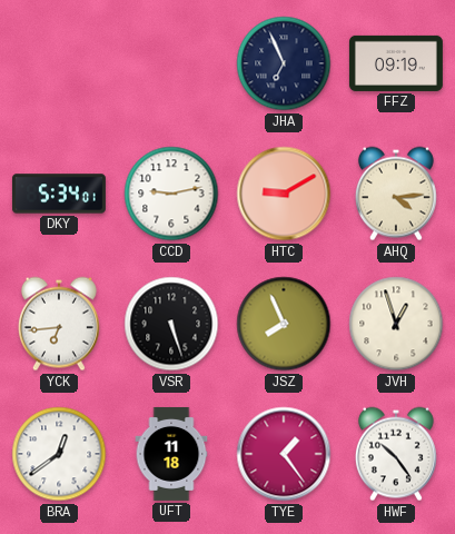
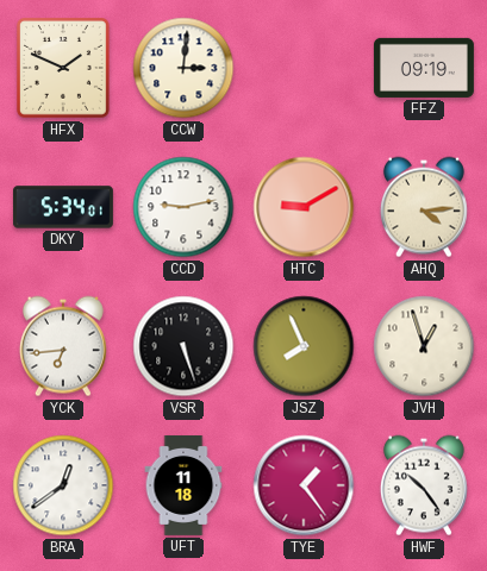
HFX: none -> 1:49 (63, 69)
CCW: none -> 3:01 (183, 68)
JHA: 6:56 -> none (284, 63)
